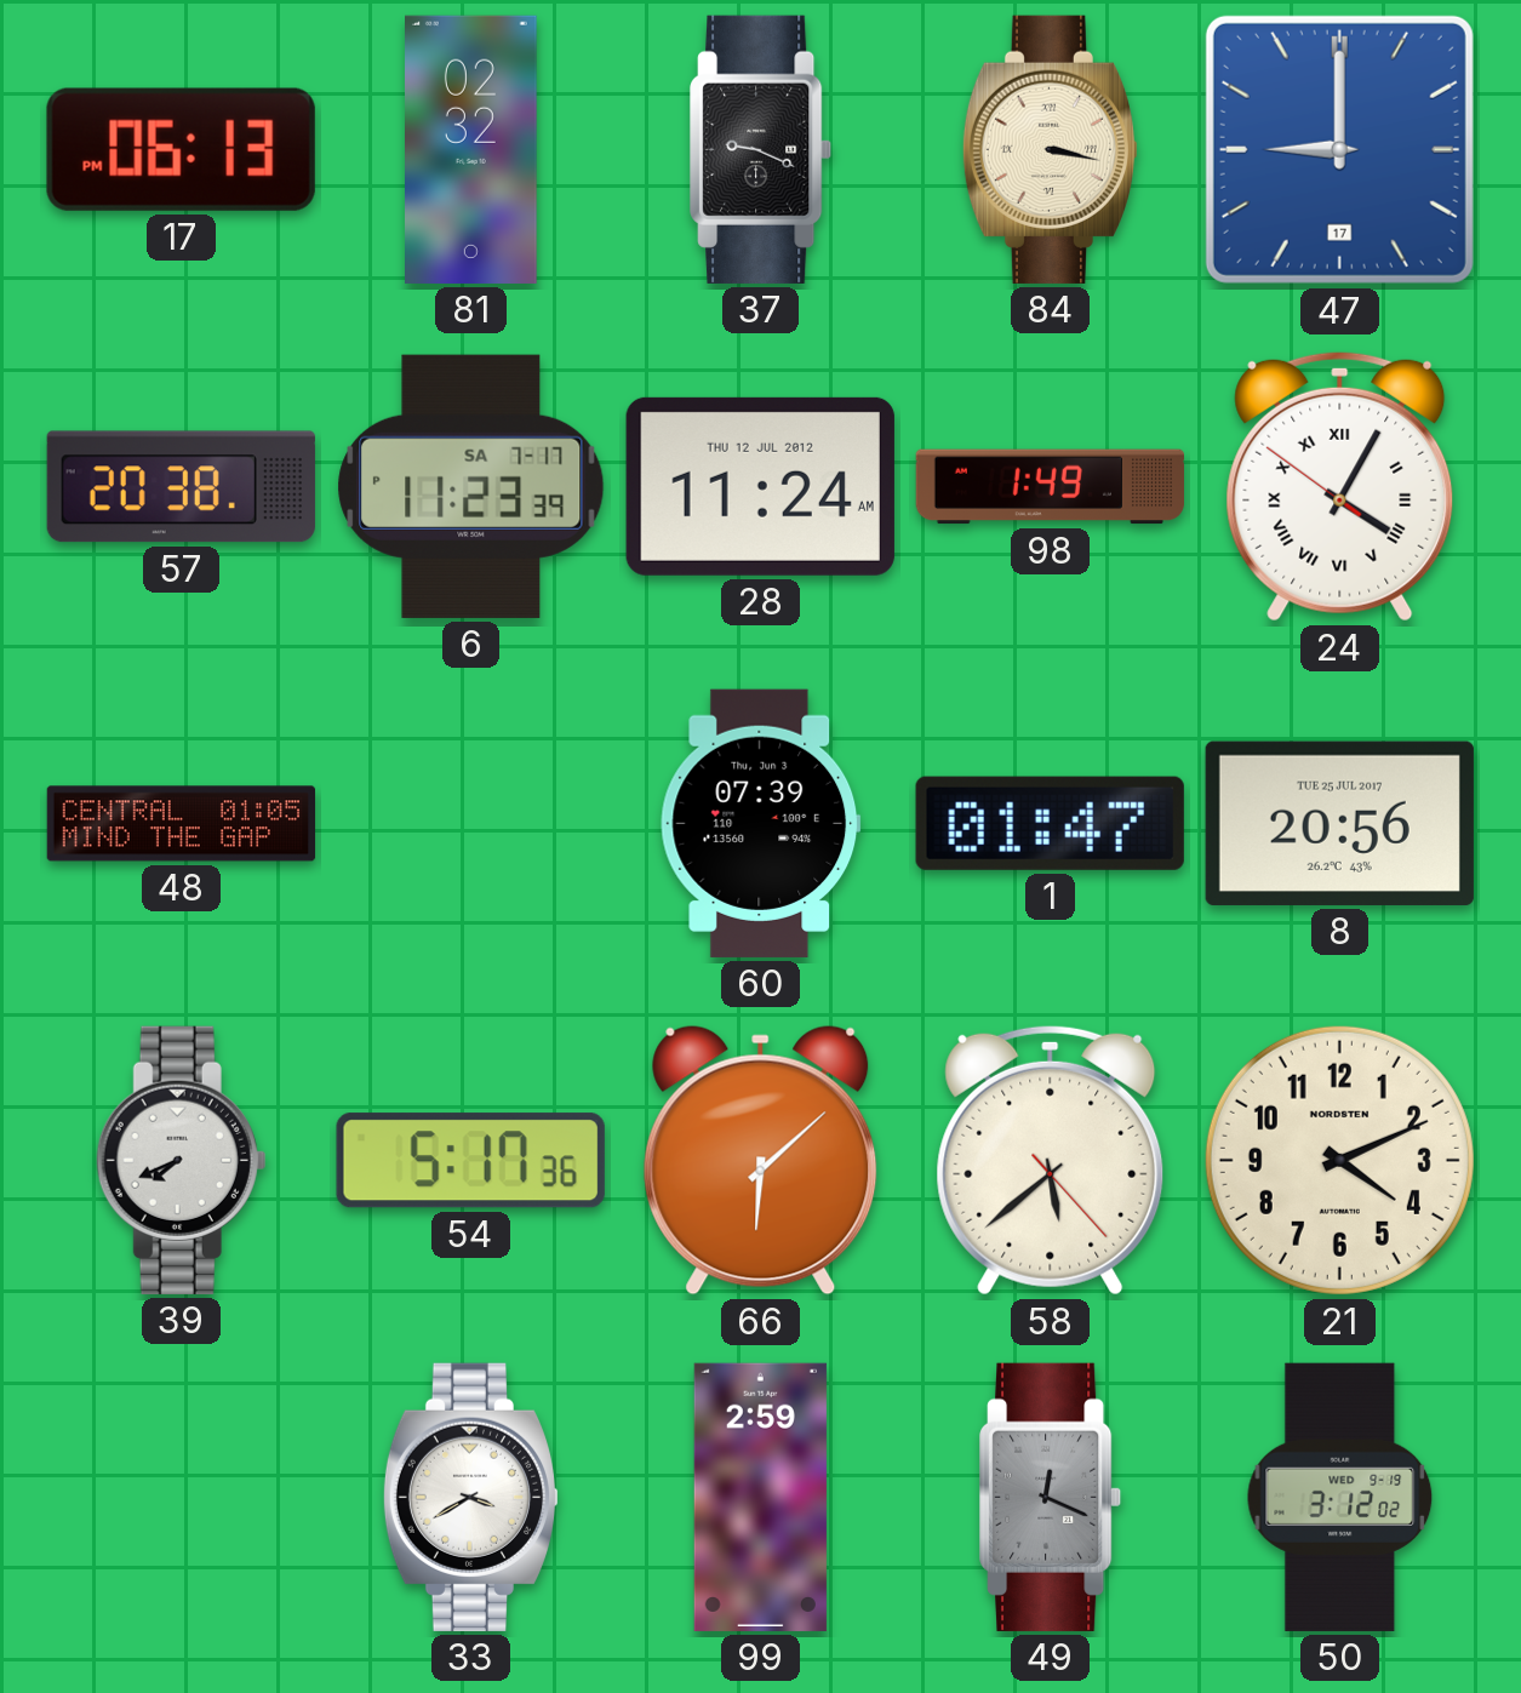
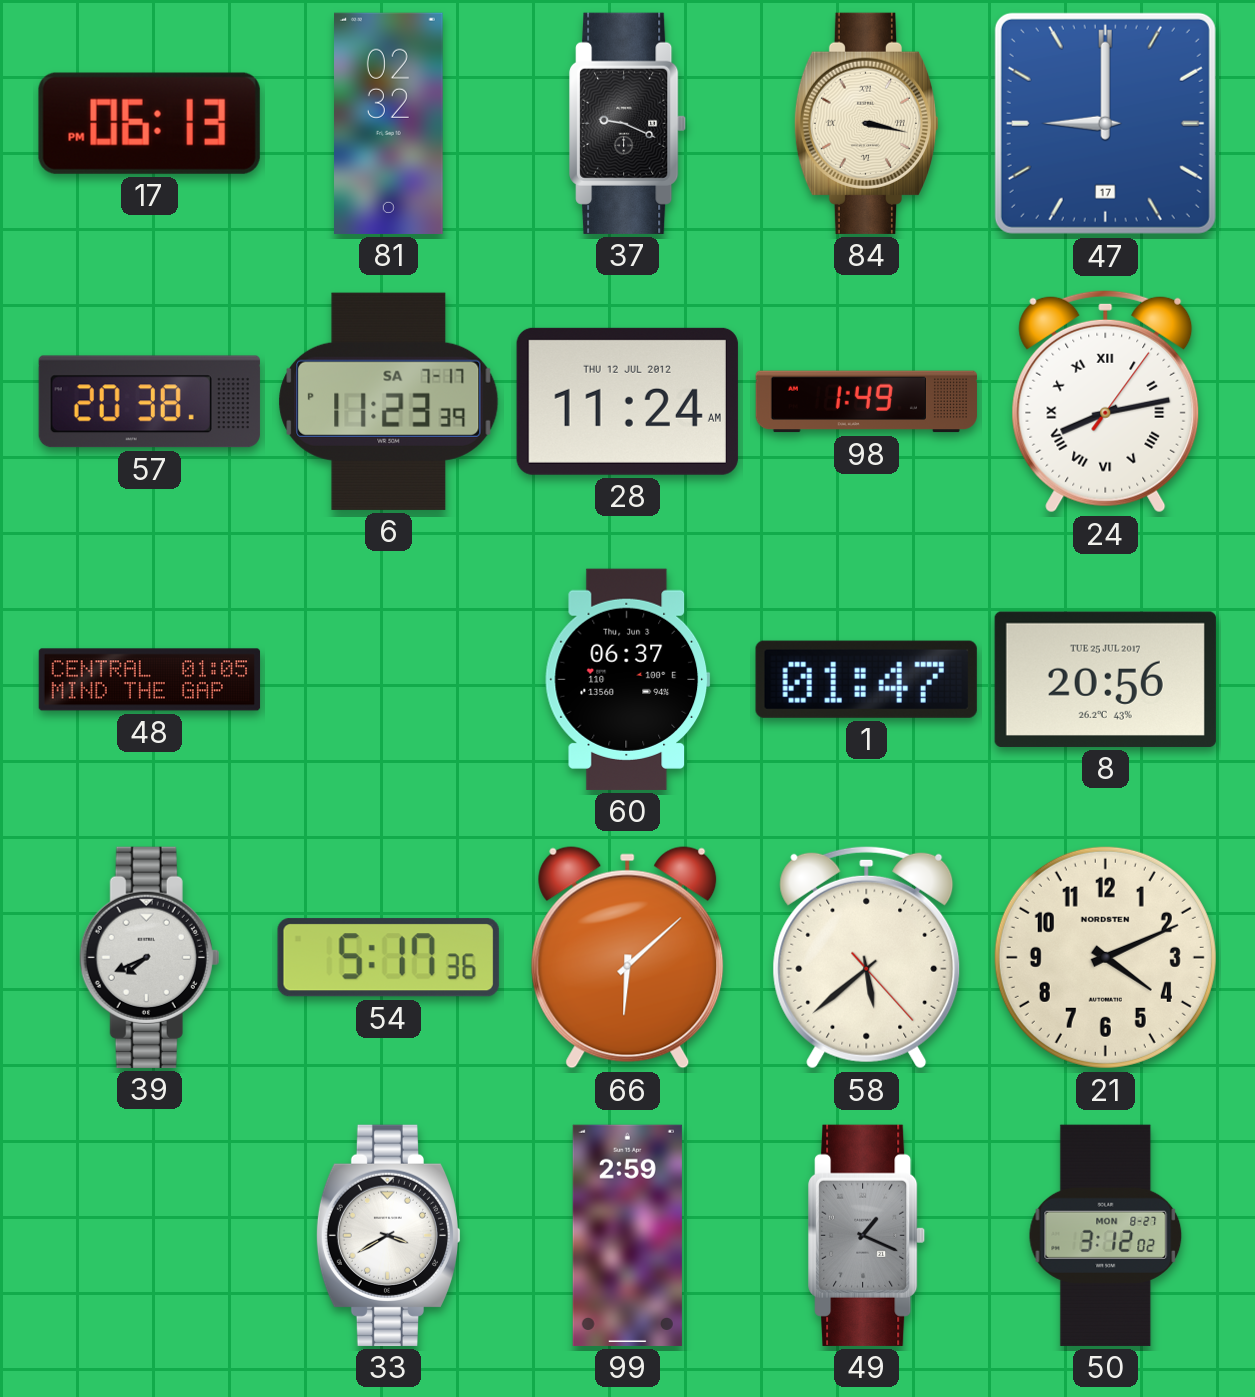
24: 4:04 -> 8:13 (1106, 401)
60: 07:39 -> 06:37 (628, 679)
49: 12:19 -> 1:19 (867, 1235)
50 date: WED 9-19 -> MON 8-27 (1106, 1235)
